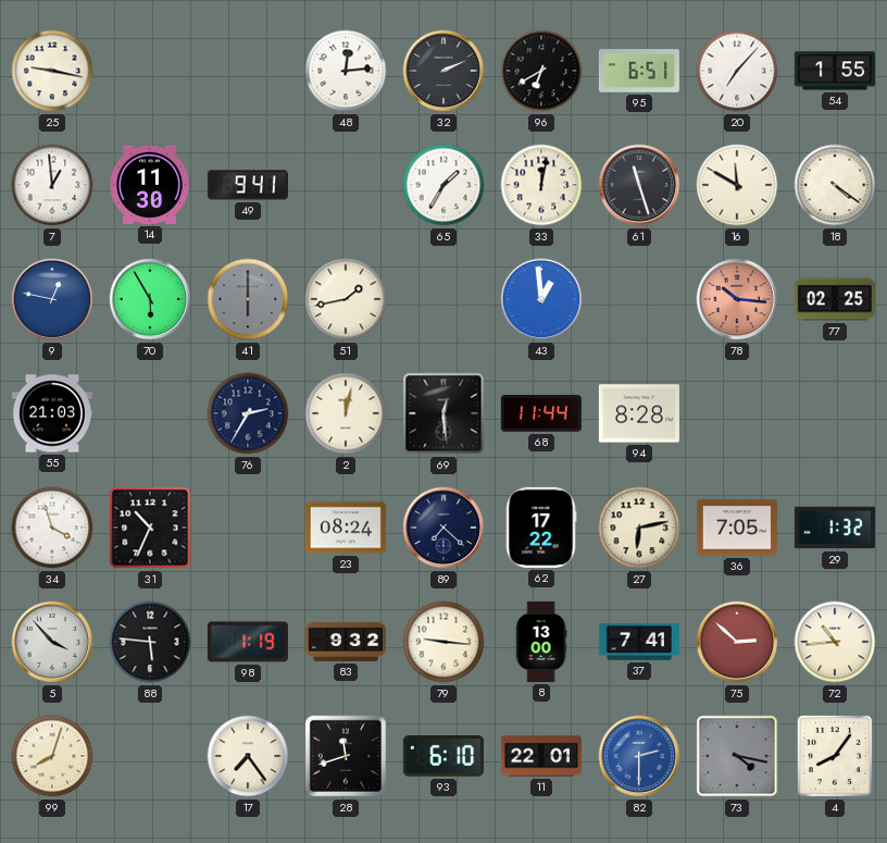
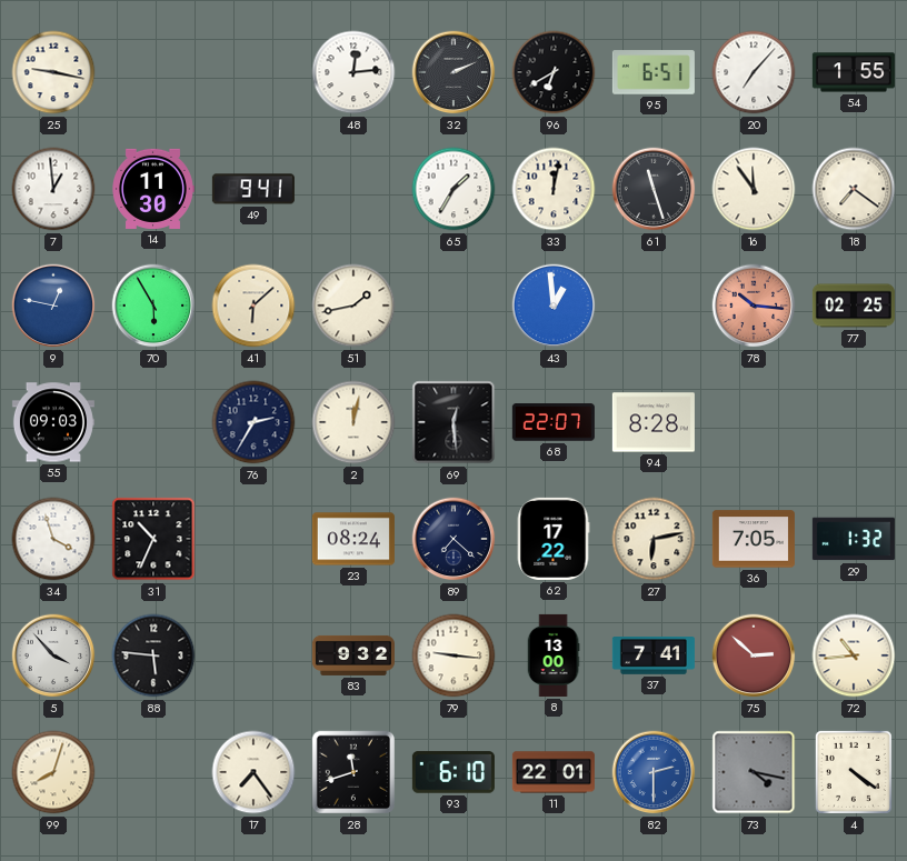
16: 11:50 -> 11:54 (754, 189)
18: 4:21 -> 7:21 (854, 189)
41: 6:00 -> 6:08 (253, 306)
41 dial: grey -> cream (253, 306)
55: 21:03 -> 09:03 (53, 422)
68: 11:44 -> 22:07 (554, 422)
98: 1:19 -> none (248, 642)
4: 8:06 -> 4:21 (854, 772)
